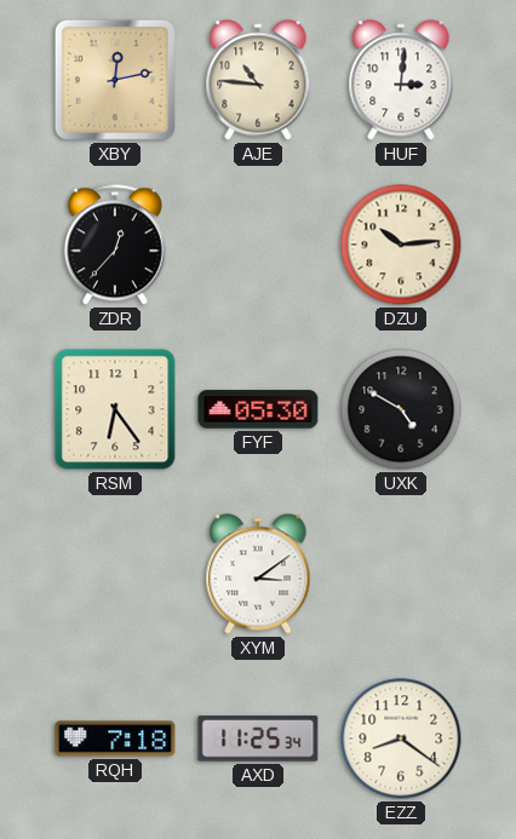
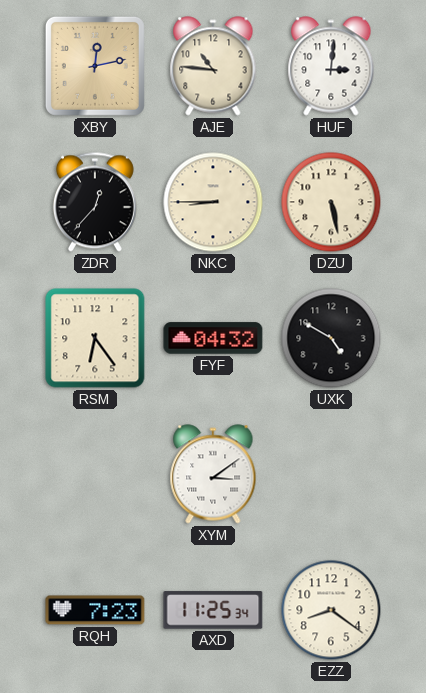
NKC: none -> 8:45 (213, 202)
DZU: 10:14 -> 5:28 (331, 202)
FYF: 05:30 -> 04:32 (213, 338)
RQH: 7:18 -> 7:23 (95, 610)
